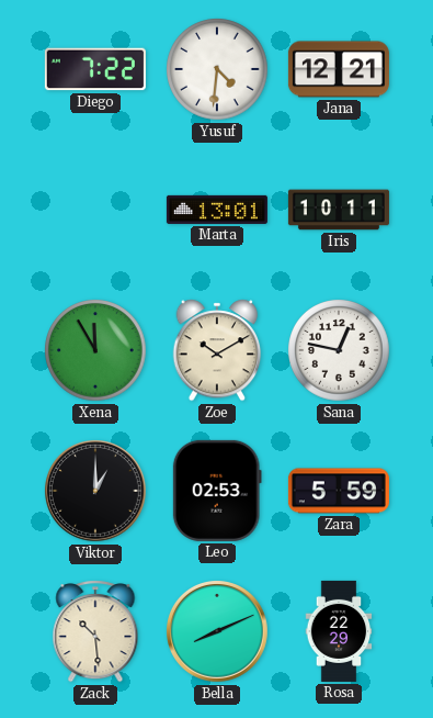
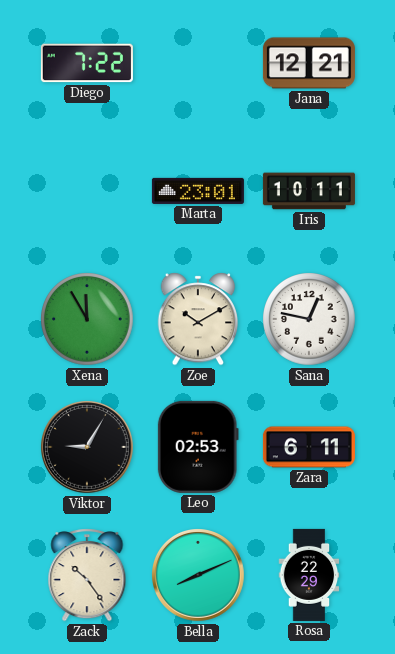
Yusuf: 4:31 -> none (217, 69)
Marta: 13:01 -> 23:01 (198, 191)
Viktor: 1:00 -> 9:05 (88, 448)
Zara: 5:59 -> 6:11 (309, 447)
Zack: 10:29 -> 10:24 (87, 575)
